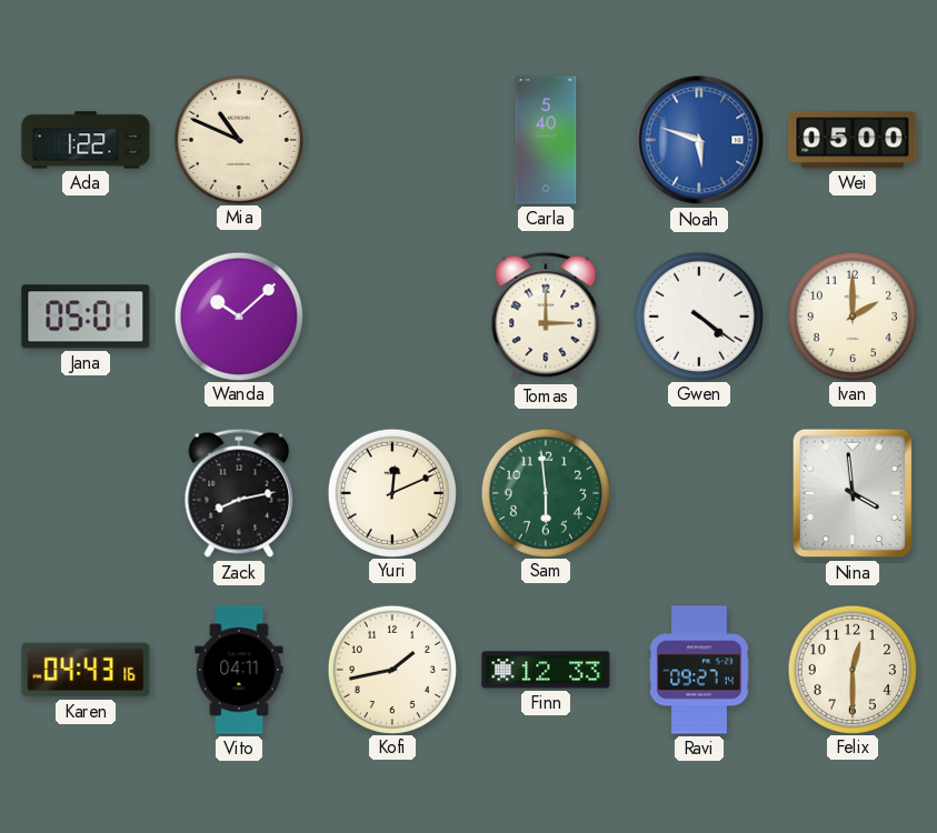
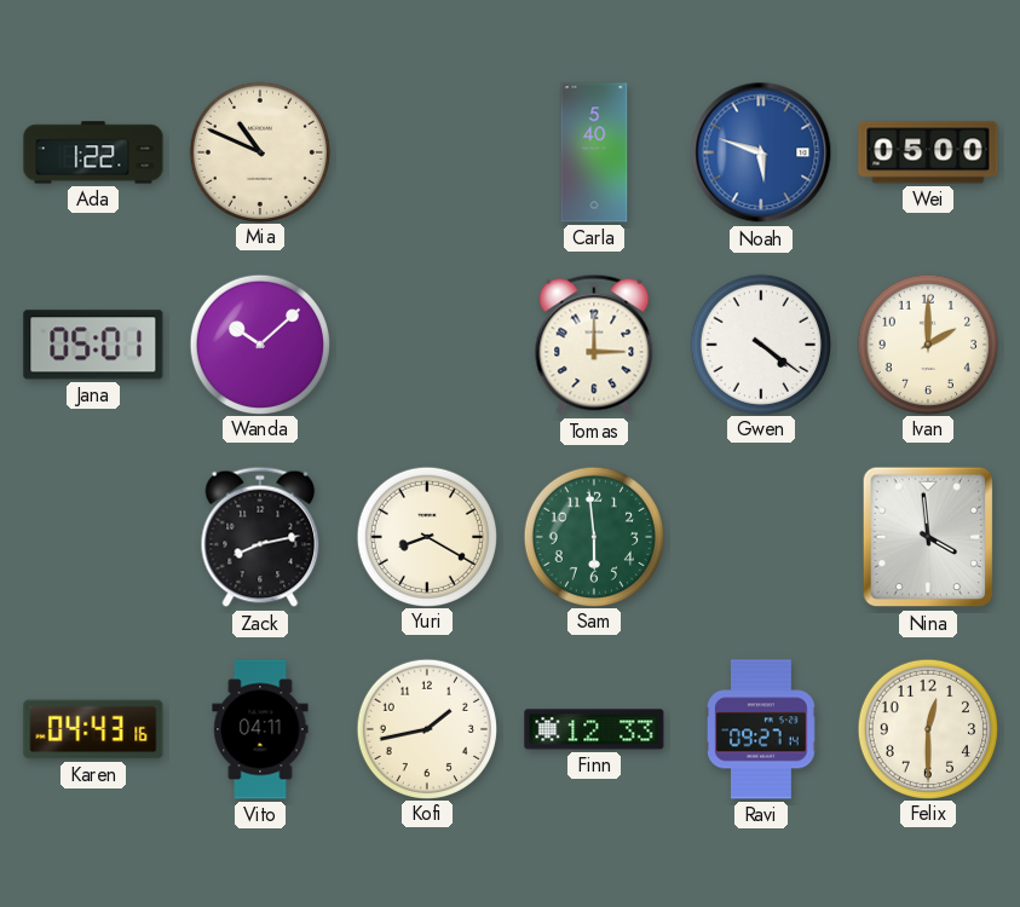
Yuri: 12:11 -> 8:20 (426, 536)
